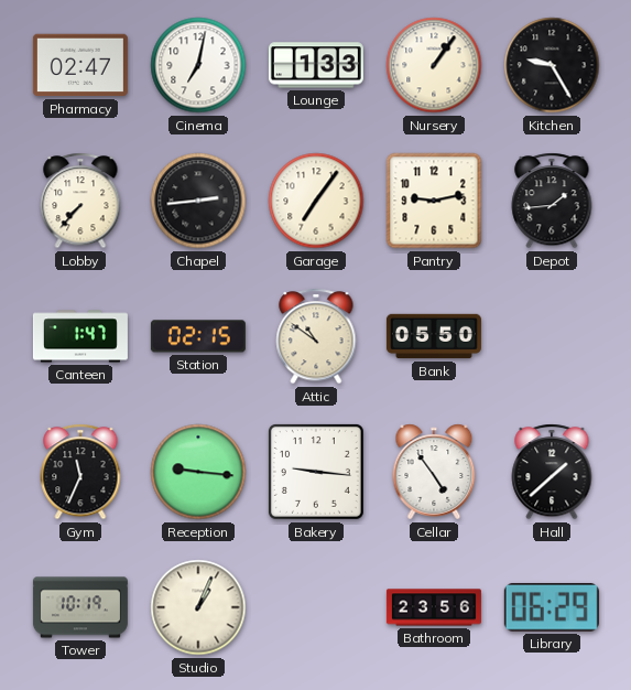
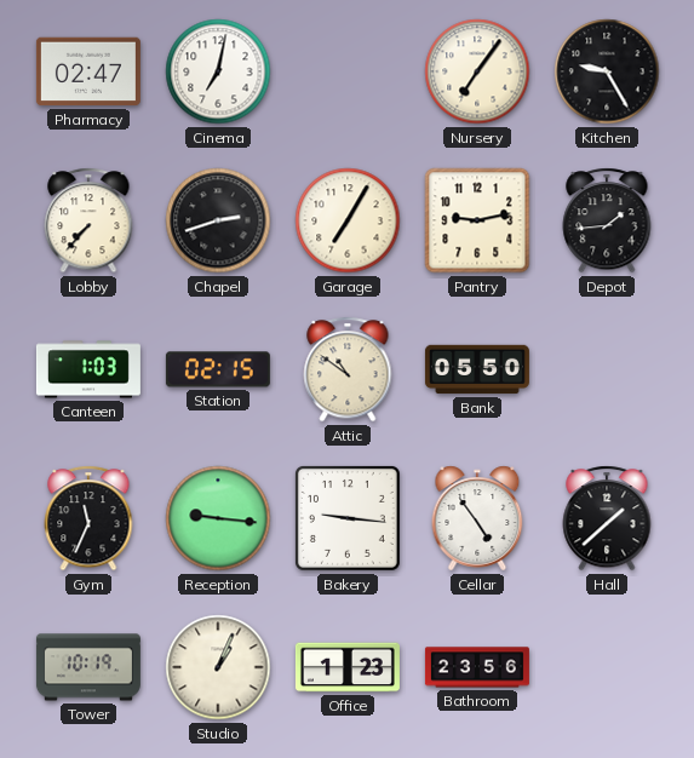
Lounge: 1:33 -> none (316, 65)
Nursery: 1:06 -> 7:06 (477, 71)
Chapel: 2:44 -> 2:42 (218, 220)
Garage: 7:06 -> 7:05 (348, 220)
Canteen: 1:47 -> 1:03 (88, 369)
Office: none -> 1:23 (348, 667)
Library: 06:29 -> none (552, 607)
